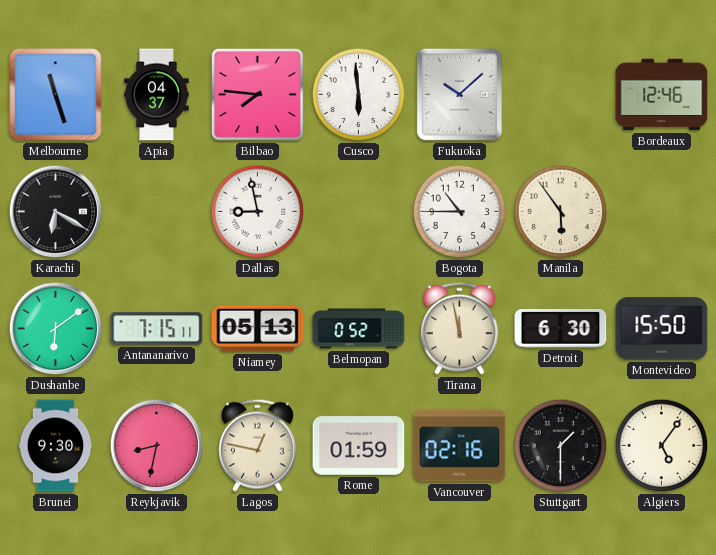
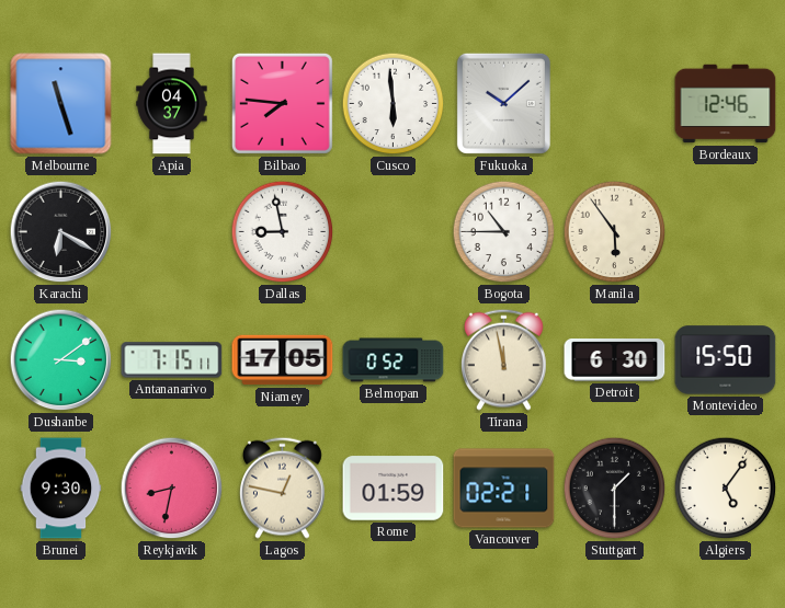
Dushanbe: 6:09 -> 3:09 (61, 360)
Niamey: 05:13 -> 17:05 (283, 360)
Vancouver: 02:16 -> 02:21 (504, 489)
